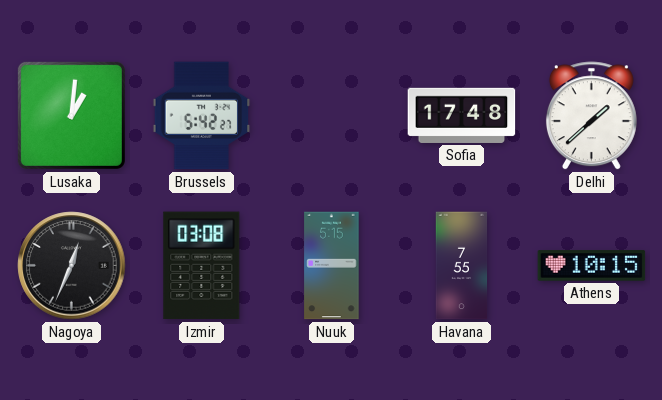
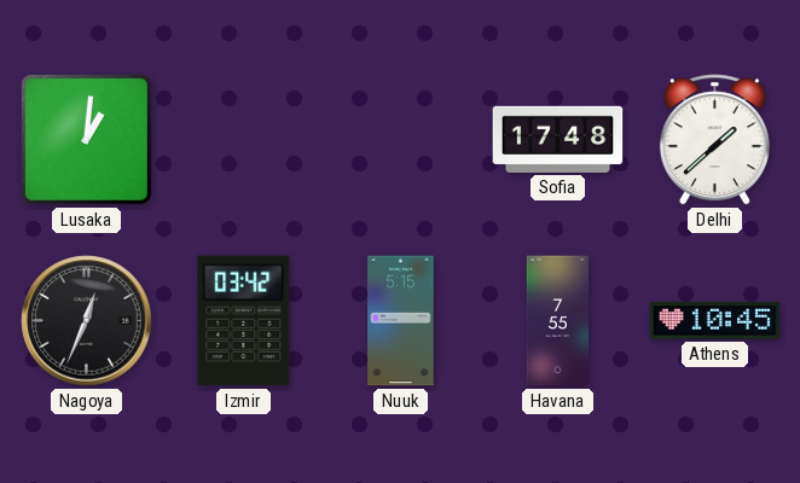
Brussels: 5:42 -> none (202, 116)
Izmir: 03:08 -> 03:42 (244, 321)
Athens: 10:15 -> 10:45 (715, 321)
